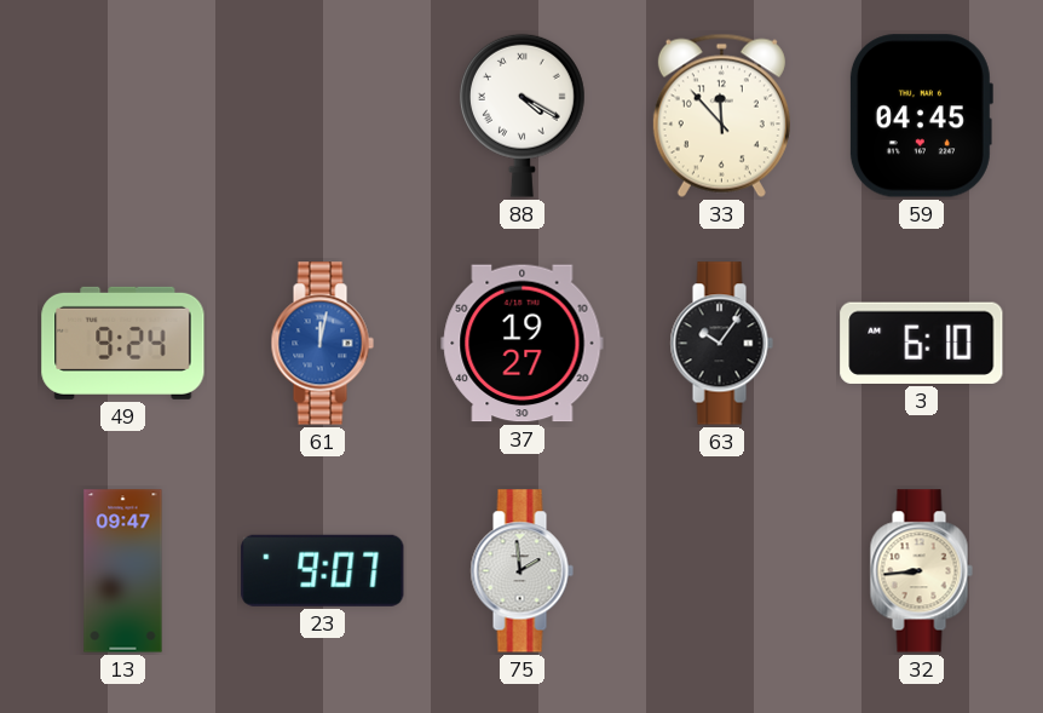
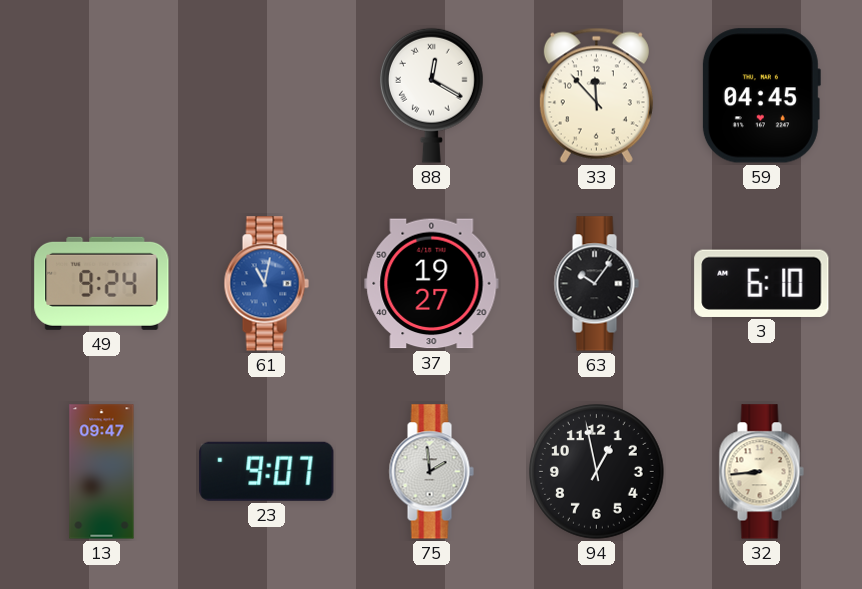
88: 4:20 -> 12:20 (431, 95)
61: 12:02 -> 11:02 (266, 284)
94: none -> 12:58 (597, 472)
